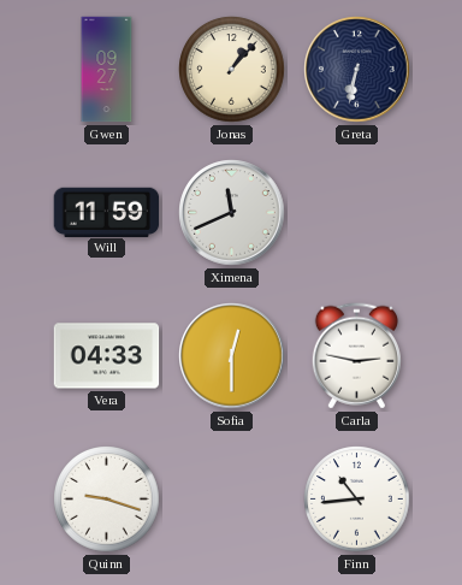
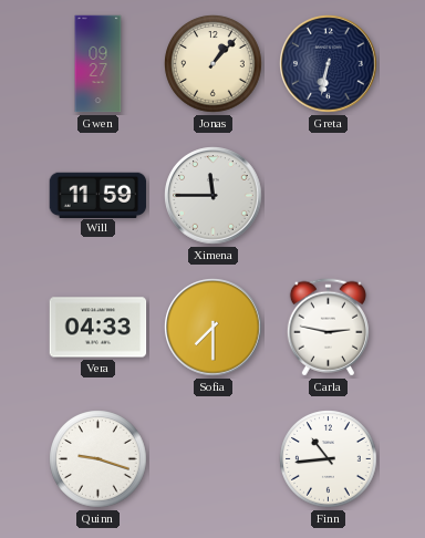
Ximena: 11:41 -> 11:45 (214, 196)
Sofia: 12:30 -> 7:30 (214, 328)
